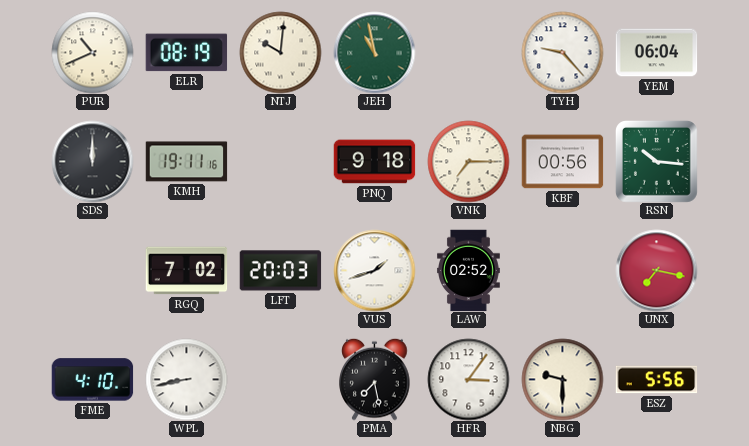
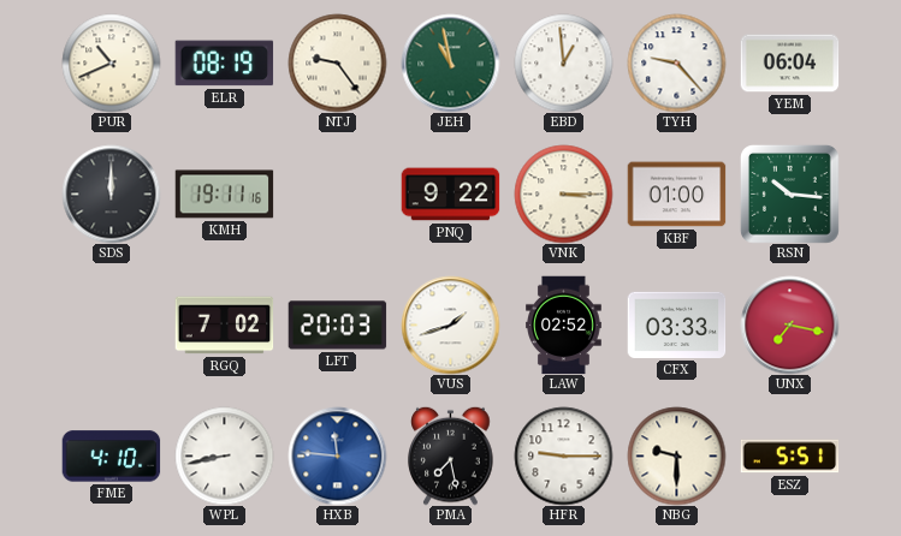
NTJ: 10:01 -> 9:24 (337, 62)
EBD: none -> 12:59 (563, 62)
PNQ: 9:18 -> 9:22 (450, 195)
VNK: 7:15 -> 3:15 (563, 193)
KBF: 00:56 -> 01:00 (676, 195)
CFX: none -> 03:33 (676, 324)
HXB: none -> 11:46 (337, 455)
HFR: 3:06 -> 9:15 (563, 455)
ESZ: 5:56 -> 5:51 (789, 457)
